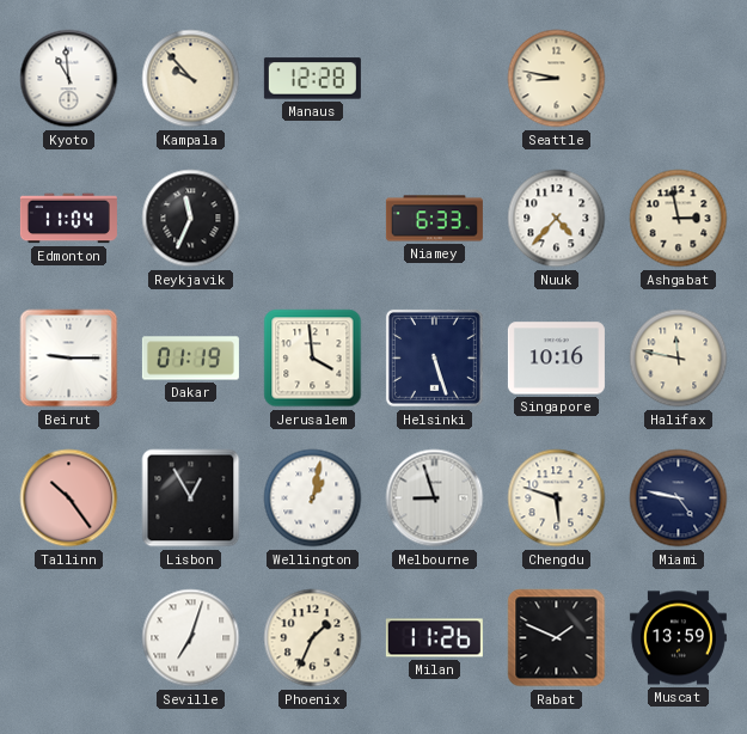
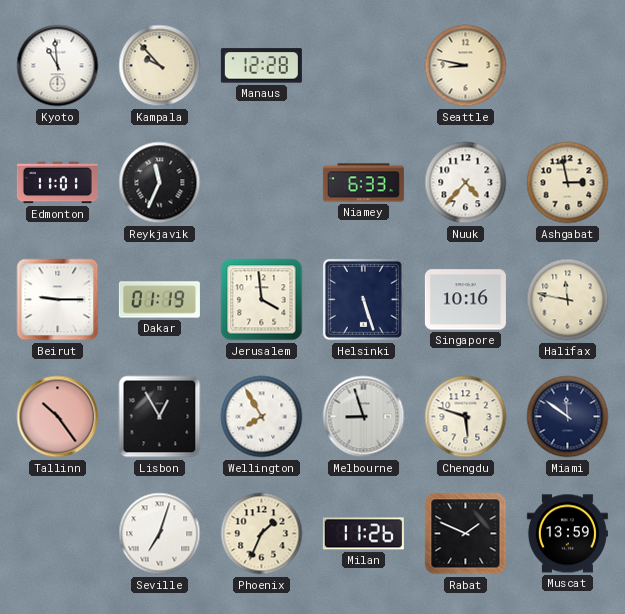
Edmonton: 11:04 -> 11:01 (57, 183)
Wellington: 1:02 -> 7:55 (262, 417)
Miami: 4:47 -> 11:51 (568, 417)
